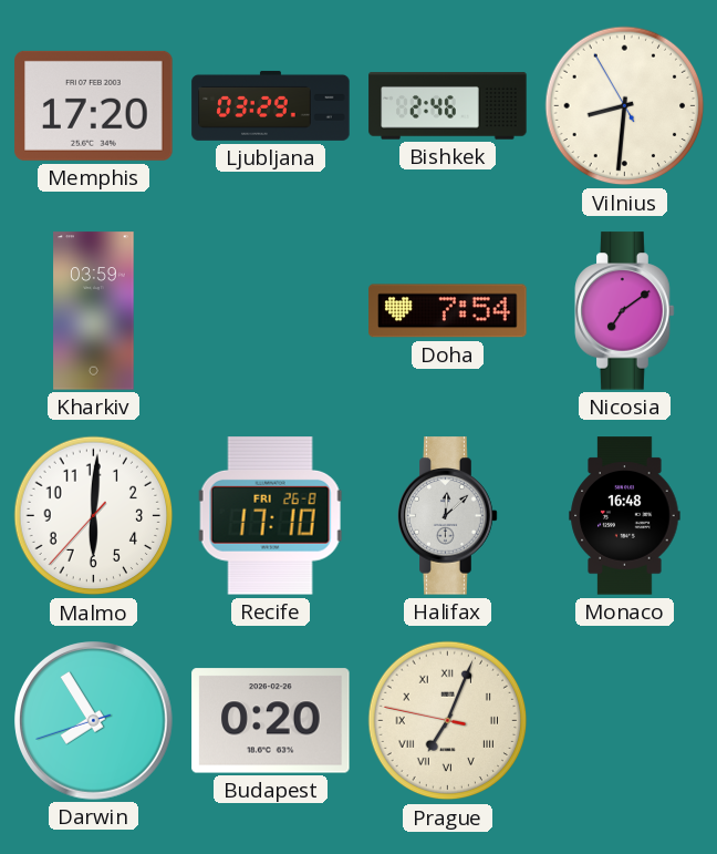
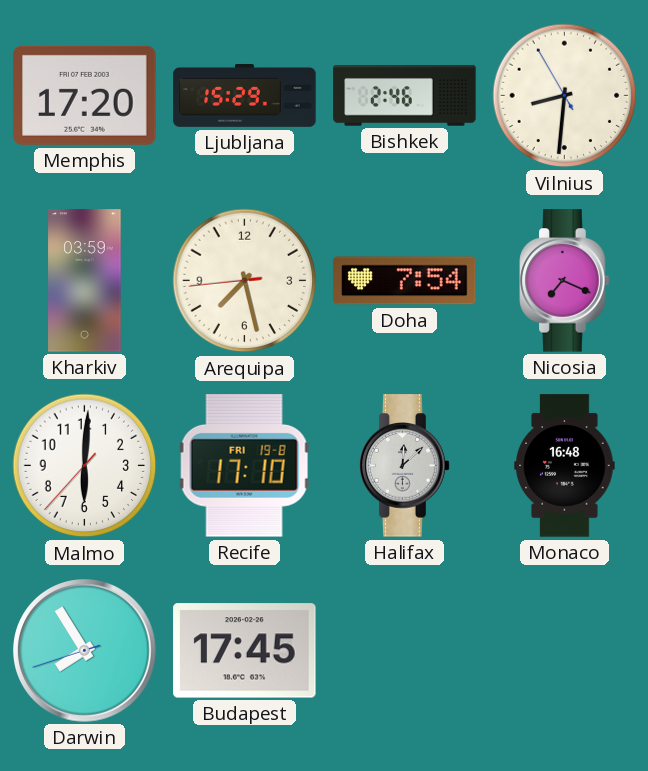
Ljubljana: 03:29 -> 15:29 (245, 95)
Arequipa: none -> 7:27 (245, 281)
Nicosia: 7:09 -> 7:19 (565, 281)
Recife date: FRI 26-8 -> FRI 19-8 (245, 466)
Budapest: 0:20 -> 17:45 (245, 651)
Prague: 7:03 -> none (448, 721)
